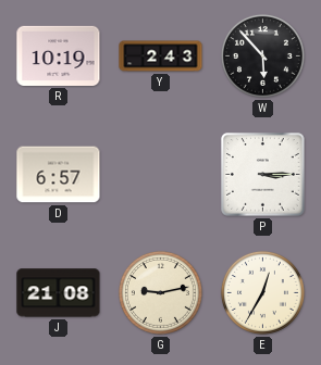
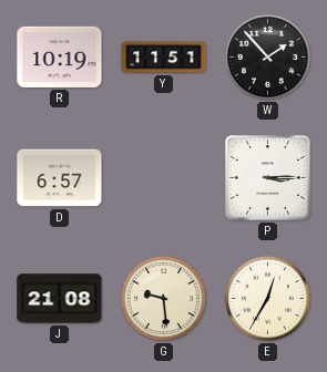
Y: 2:43 -> 11:51 (164, 58)
W: 5:53 -> 1:53 (267, 56)
G: 9:13 -> 9:29 (163, 298)
